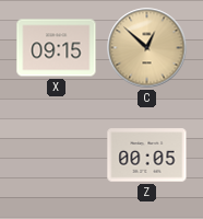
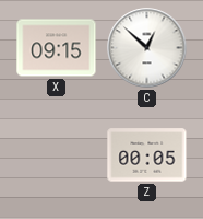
C dial: champagne -> white (147, 48)
